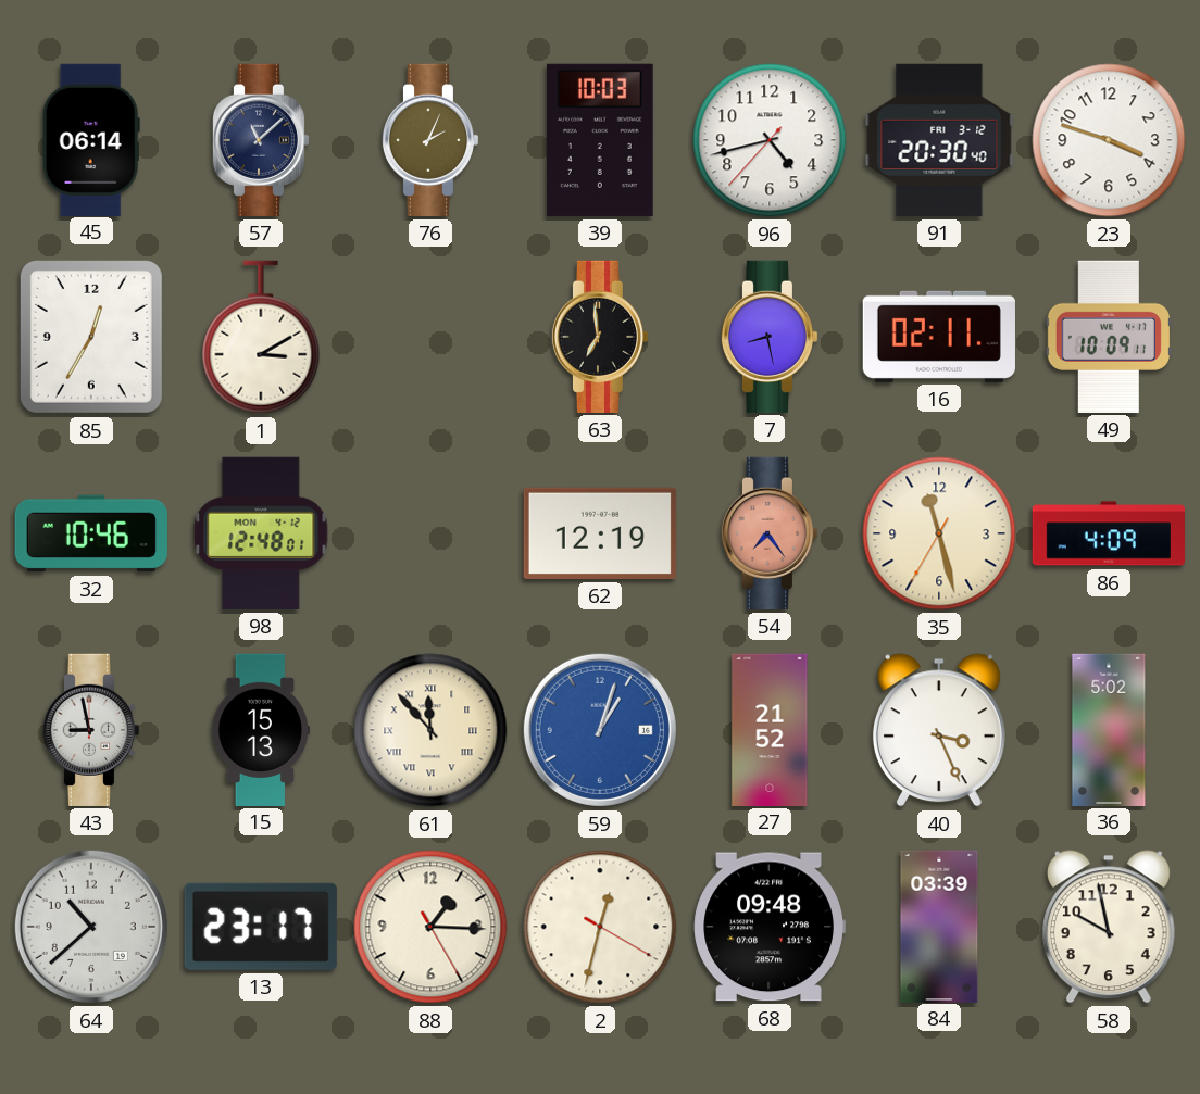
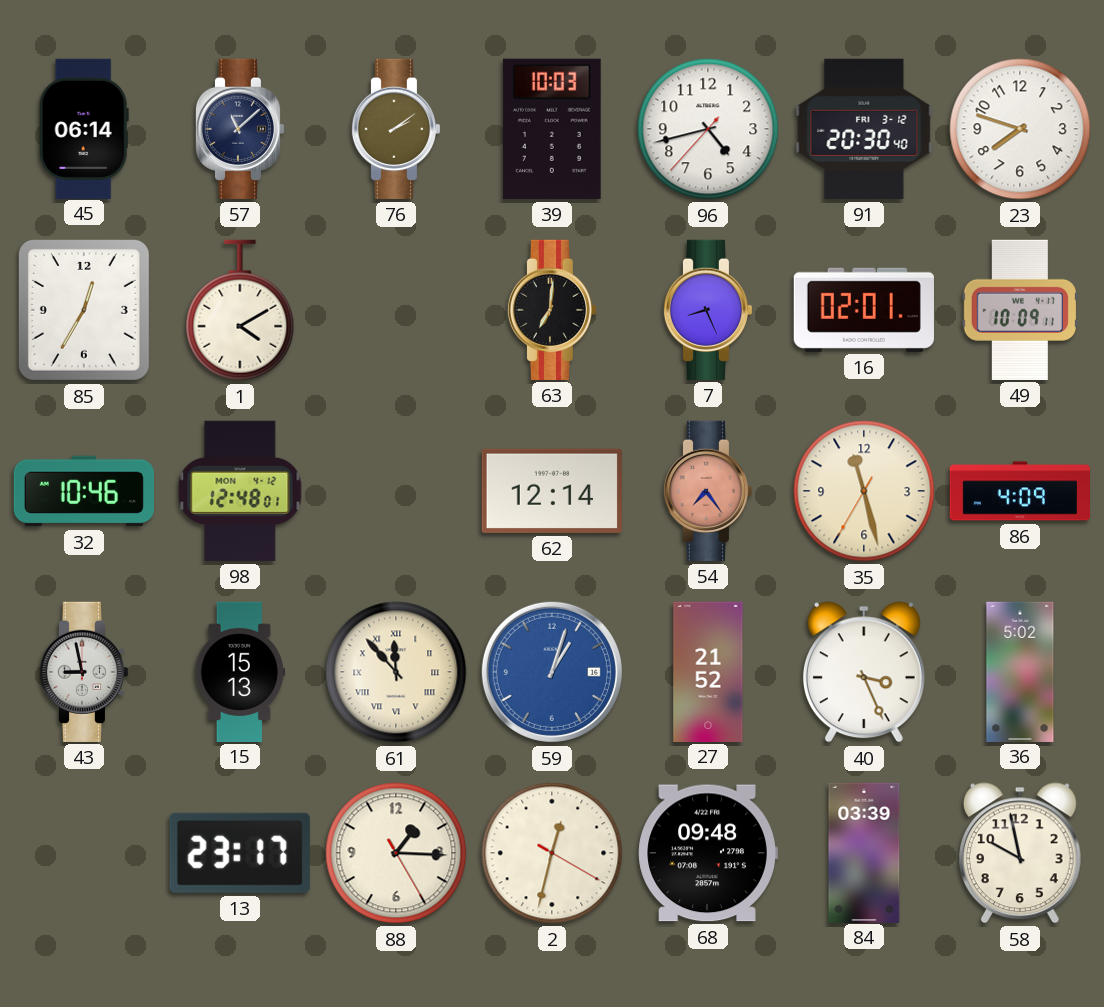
76: 2:04 -> 2:09 (396, 129)
23: 3:48 -> 7:48 (1020, 129)
1: 3:10 -> 4:10 (240, 310)
63: 6:59 -> 7:01 (552, 310)
7: 8:28 -> 8:26 (708, 310)
16: 02:11 -> 02:01 (864, 310)
62: 12:19 -> 12:14 (552, 491)
64: 10:38 -> none (91, 927)
